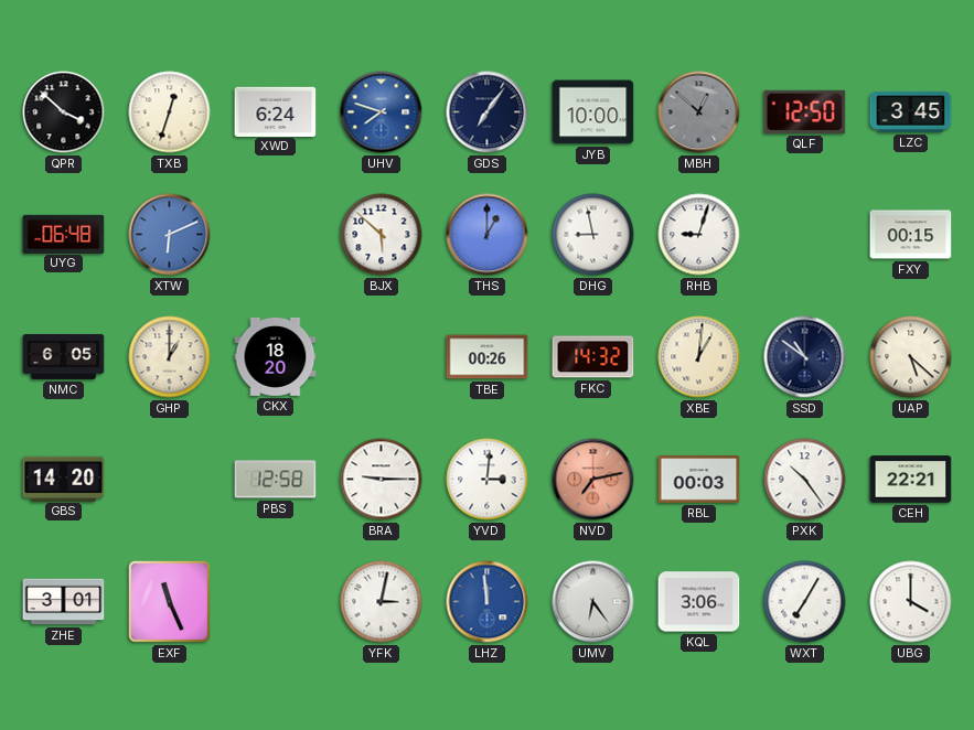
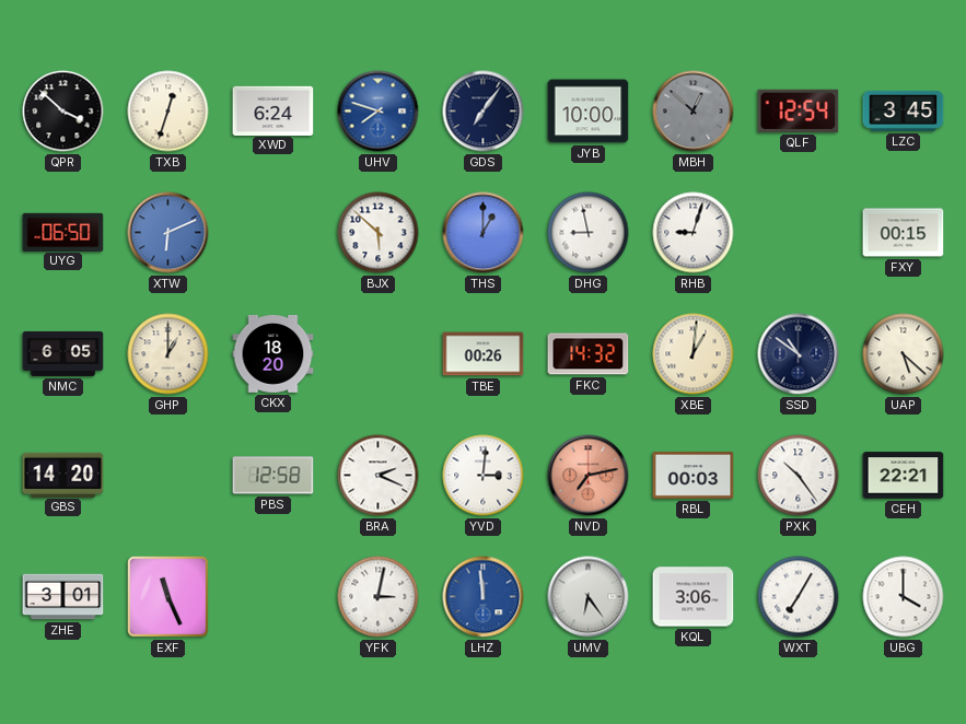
QLF: 12:50 -> 12:54 (799, 110)
UYG: 06:48 -> 06:50 (63, 232)
BRA: 9:15 -> 2:19 (379, 476)
